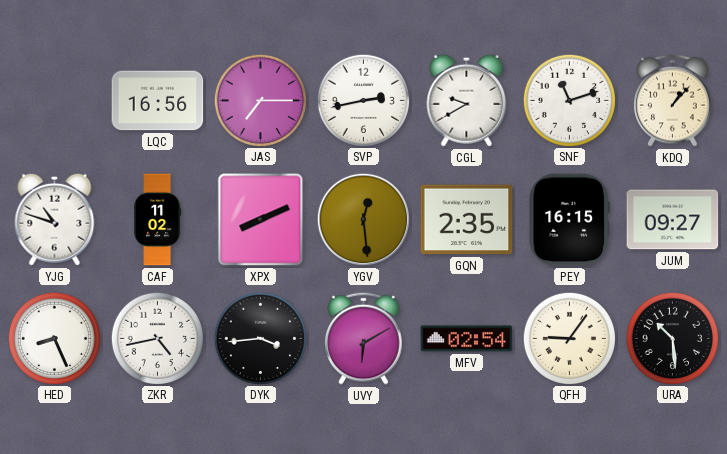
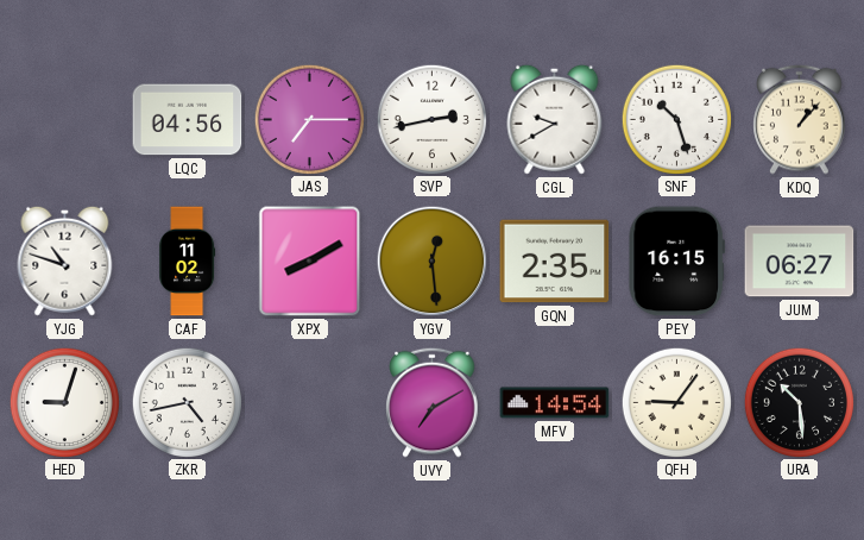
LQC: 16:56 -> 04:56 (188, 120)
SNF: 11:12 -> 10:27 (676, 119)
XPX: 8:11 -> 8:10 (310, 262)
JUM: 09:27 -> 06:27 (800, 262)
HED: 8:26 -> 9:03 (64, 402)
DYK: 3:44 -> none (260, 338)
UVY: 6:10 -> 7:10 (433, 402)
MFV: 02:54 -> 14:54 (555, 403)
